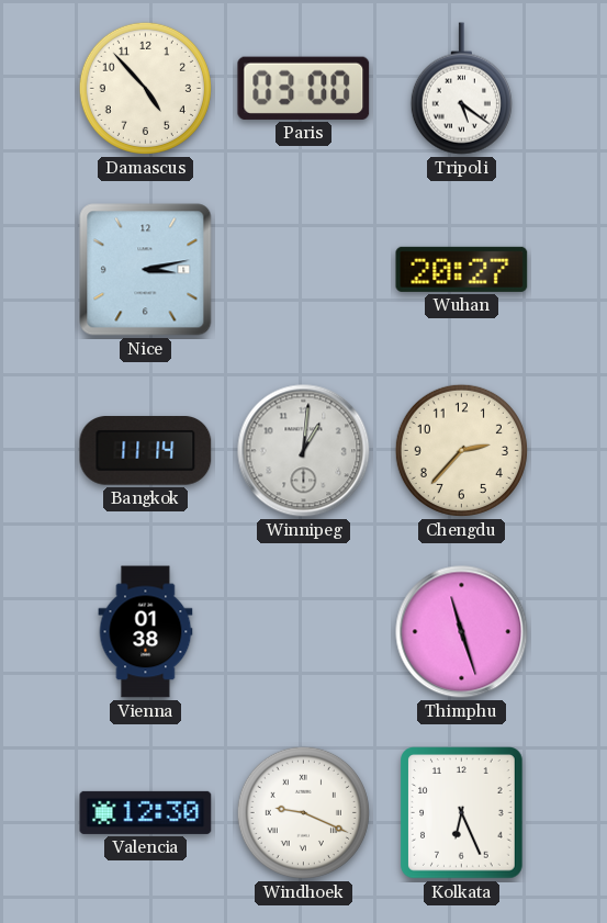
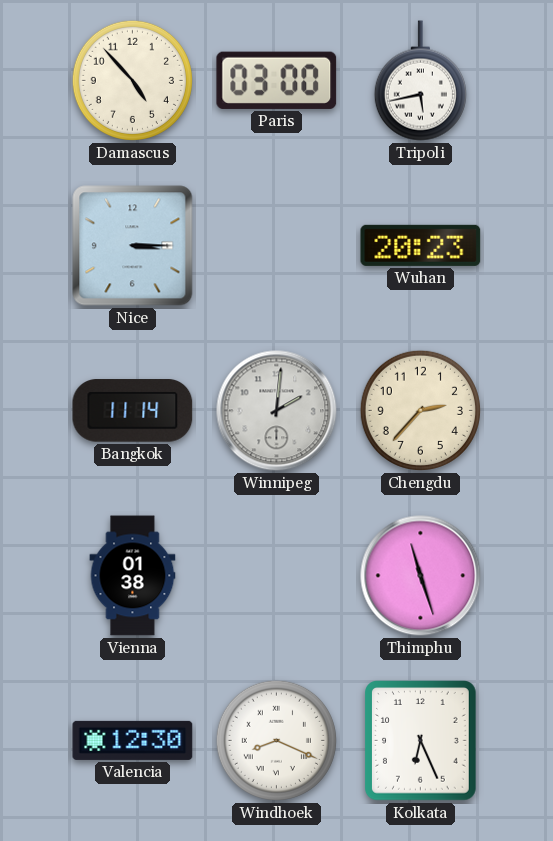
Tripoli: 5:21 -> 5:43 (420, 81)
Nice: 3:13 -> 3:15 (133, 246)
Wuhan: 20:27 -> 20:23 (421, 245)
Winnipeg: 1:01 -> 2:01 (277, 411)
Windhoek: 9:19 -> 8:19 (276, 740)
